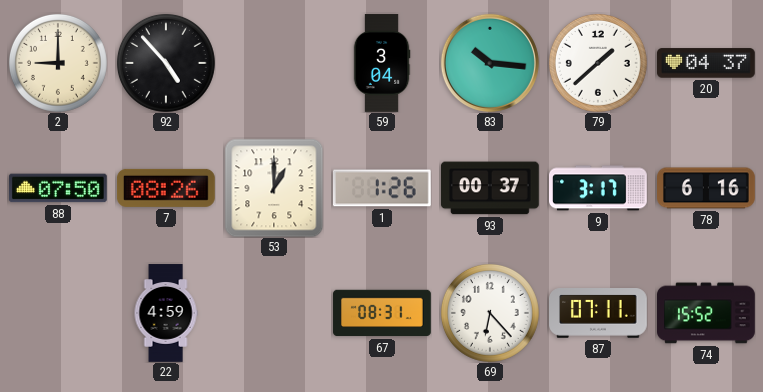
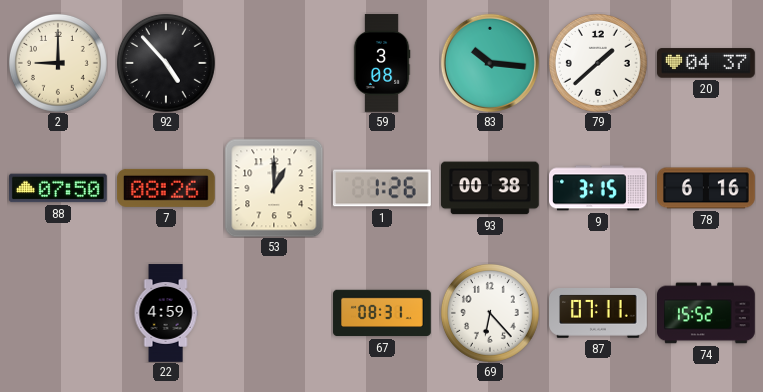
59: 3:04 -> 3:08 (382, 63)
93: 00:37 -> 00:38 (490, 188)
9: 3:17 -> 3:15 (599, 188)
